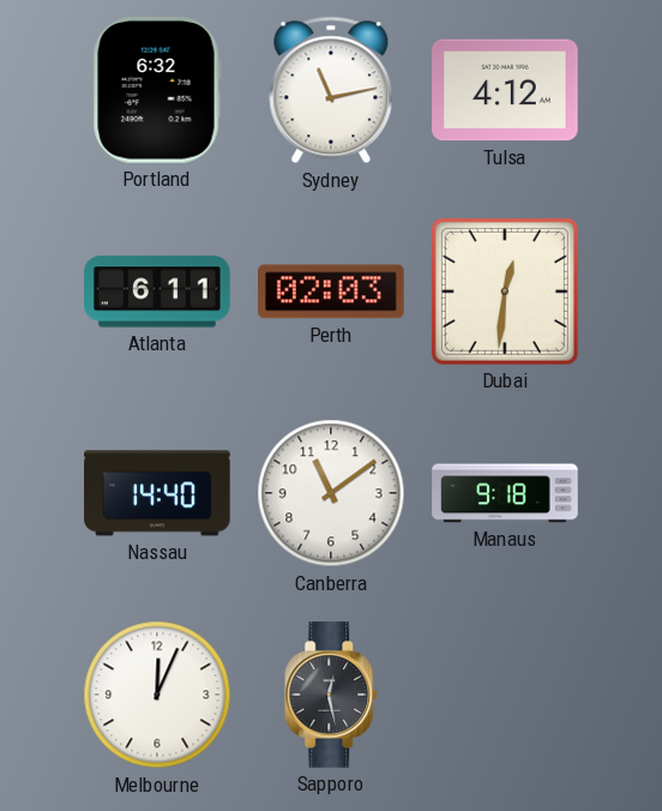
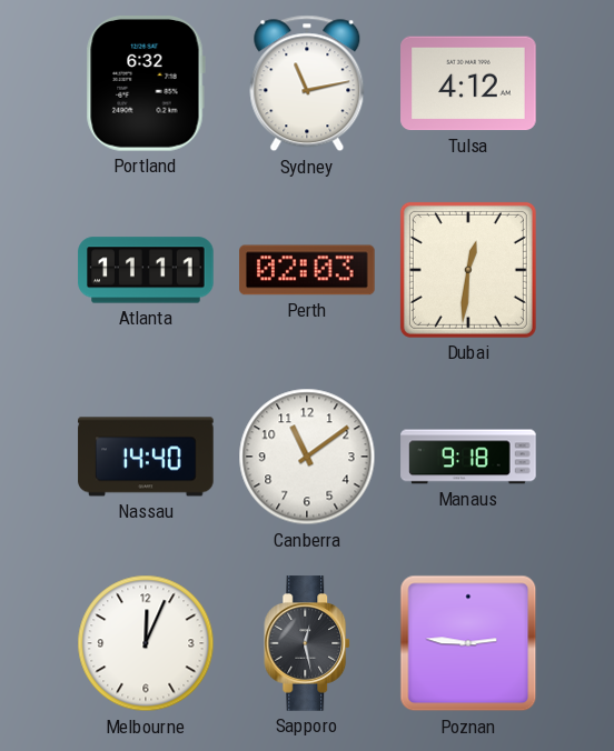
Atlanta: 6:11 -> 11:11 (146, 270)
Poznan: none -> 2:46 (468, 643)
